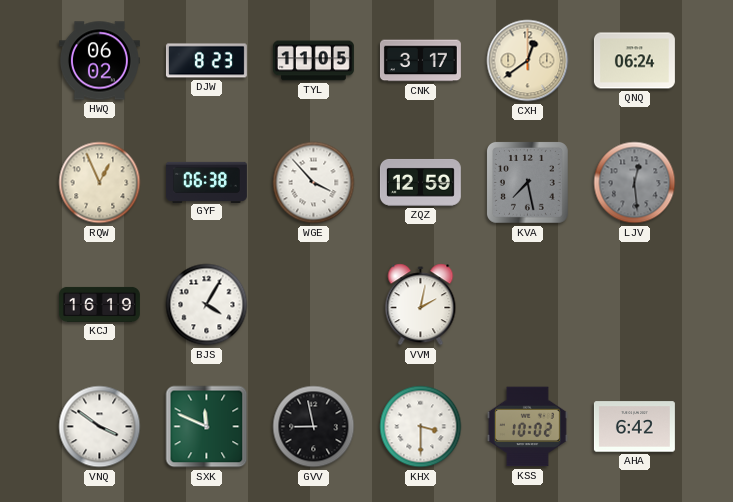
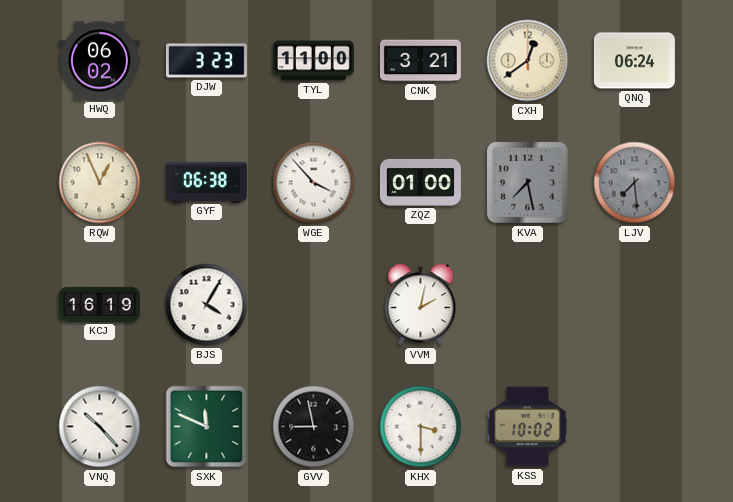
DJW: 8:23 -> 3:23 (206, 61)
TYL: 11:05 -> 11:00 (313, 61)
CNK: 3:17 -> 3:21 (420, 61)
ZQZ: 12:59 -> 01:00 (420, 182)
LJV: 12:29 -> 7:29 (635, 183)
VNQ: 3:51 -> 10:23 (100, 427)
AHA: 6:42 -> none (634, 427)
